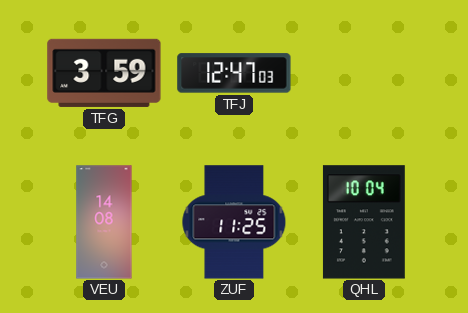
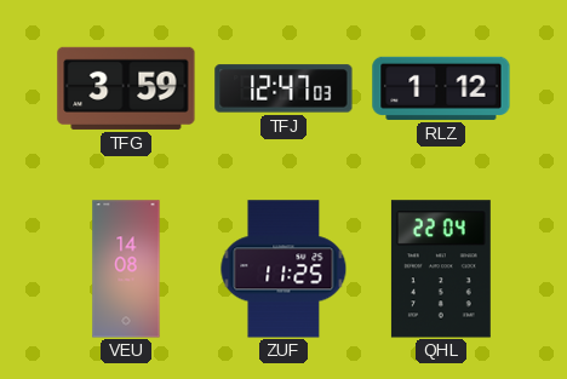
RLZ: none -> 1:12 (441, 88)
QHL: 10:04 -> 22:04 (441, 269)
